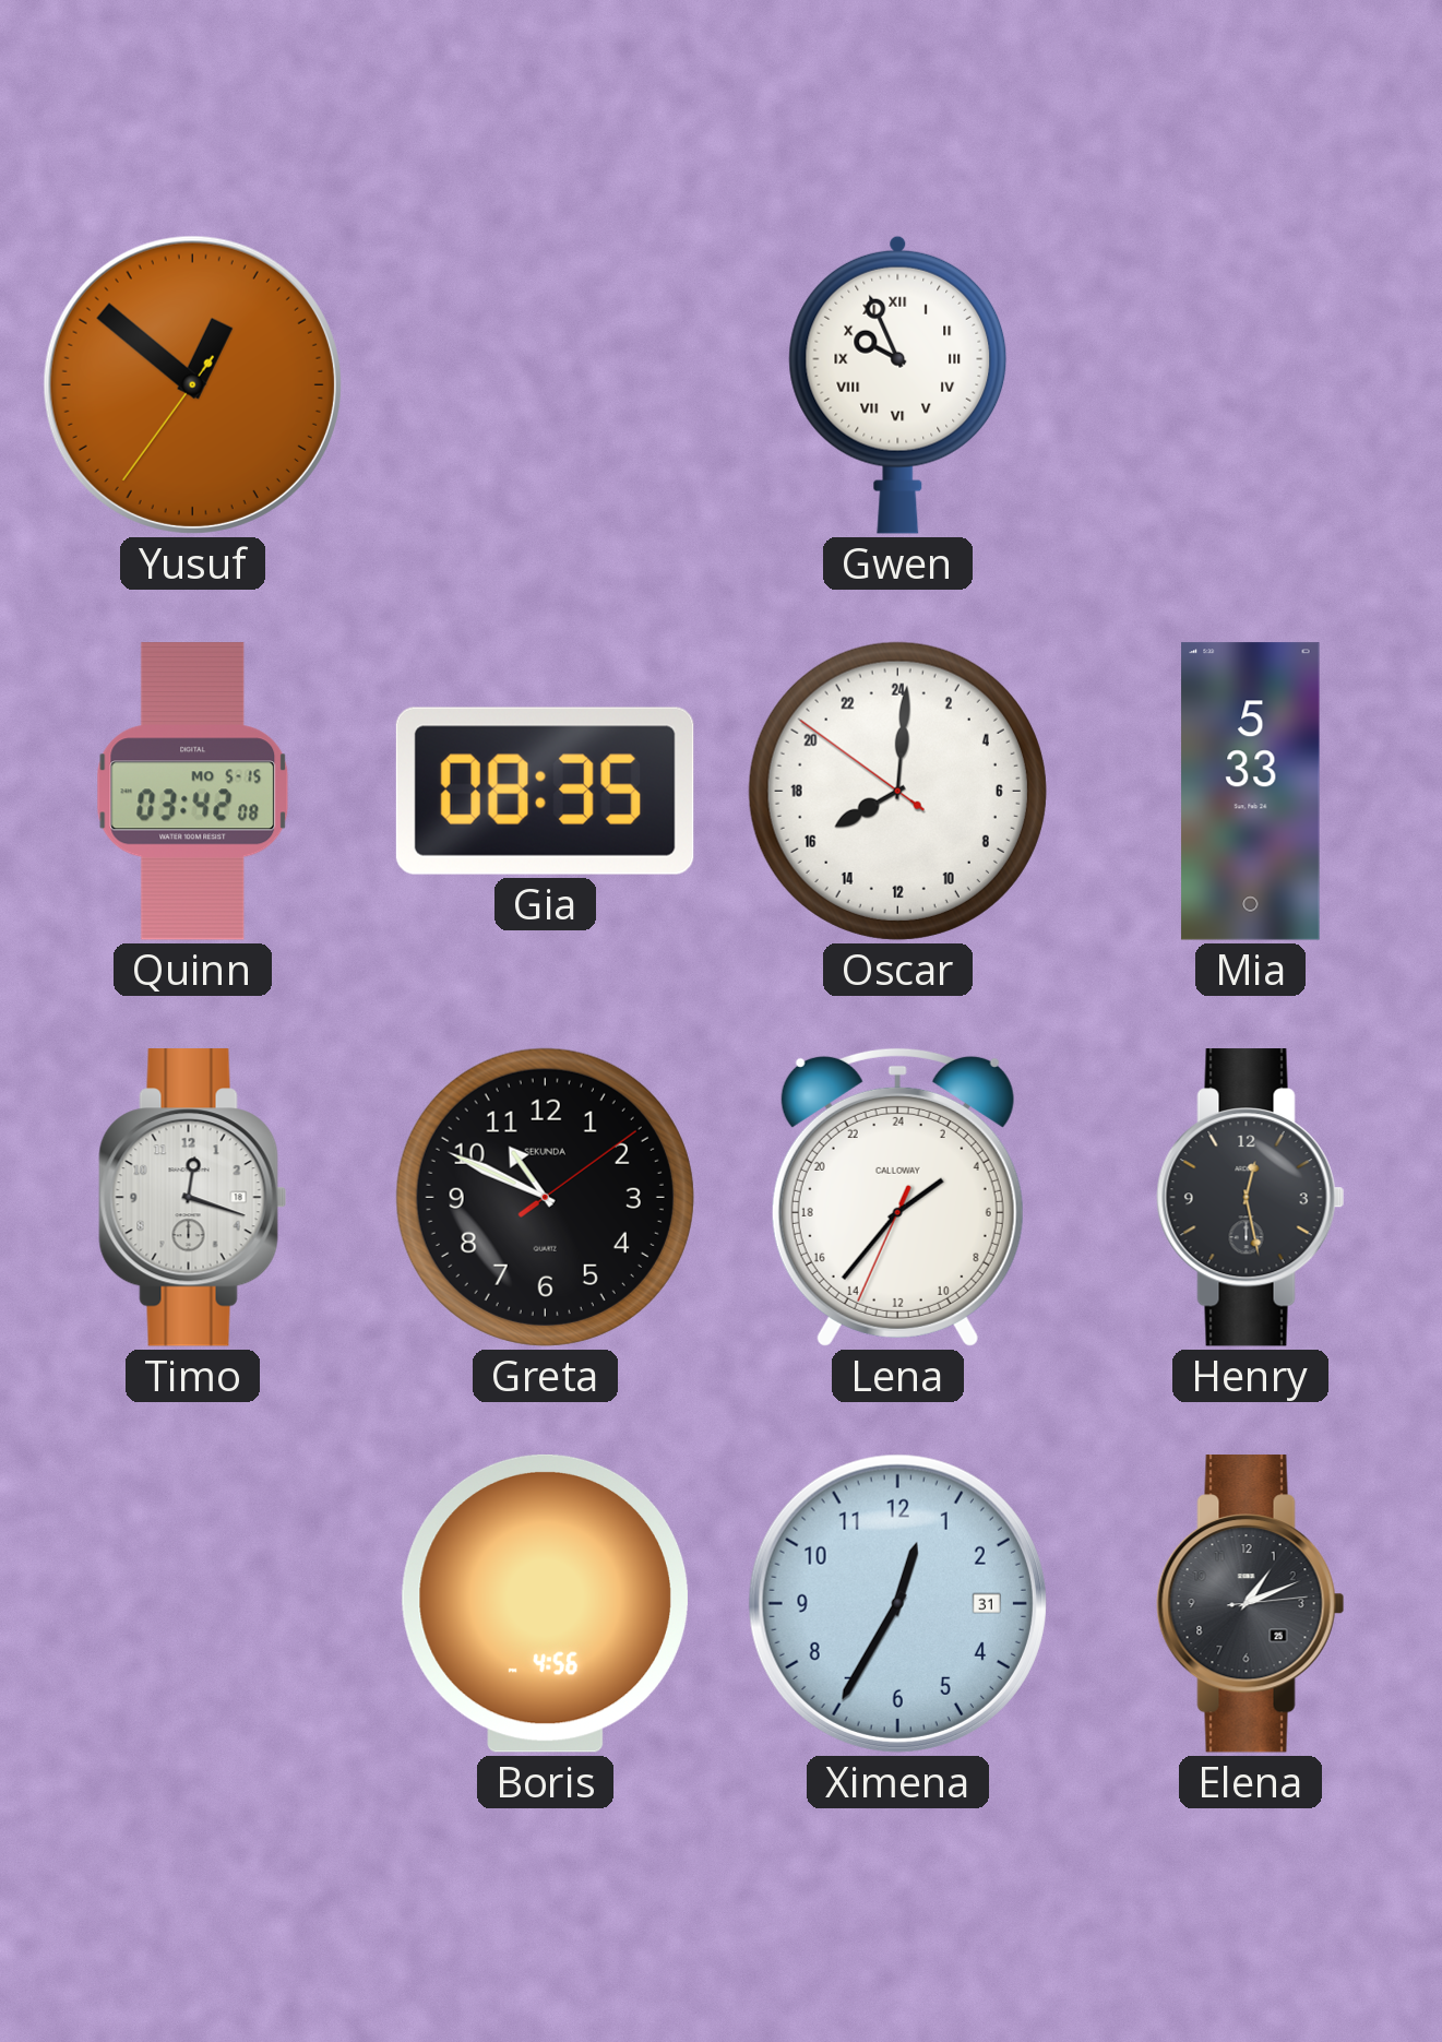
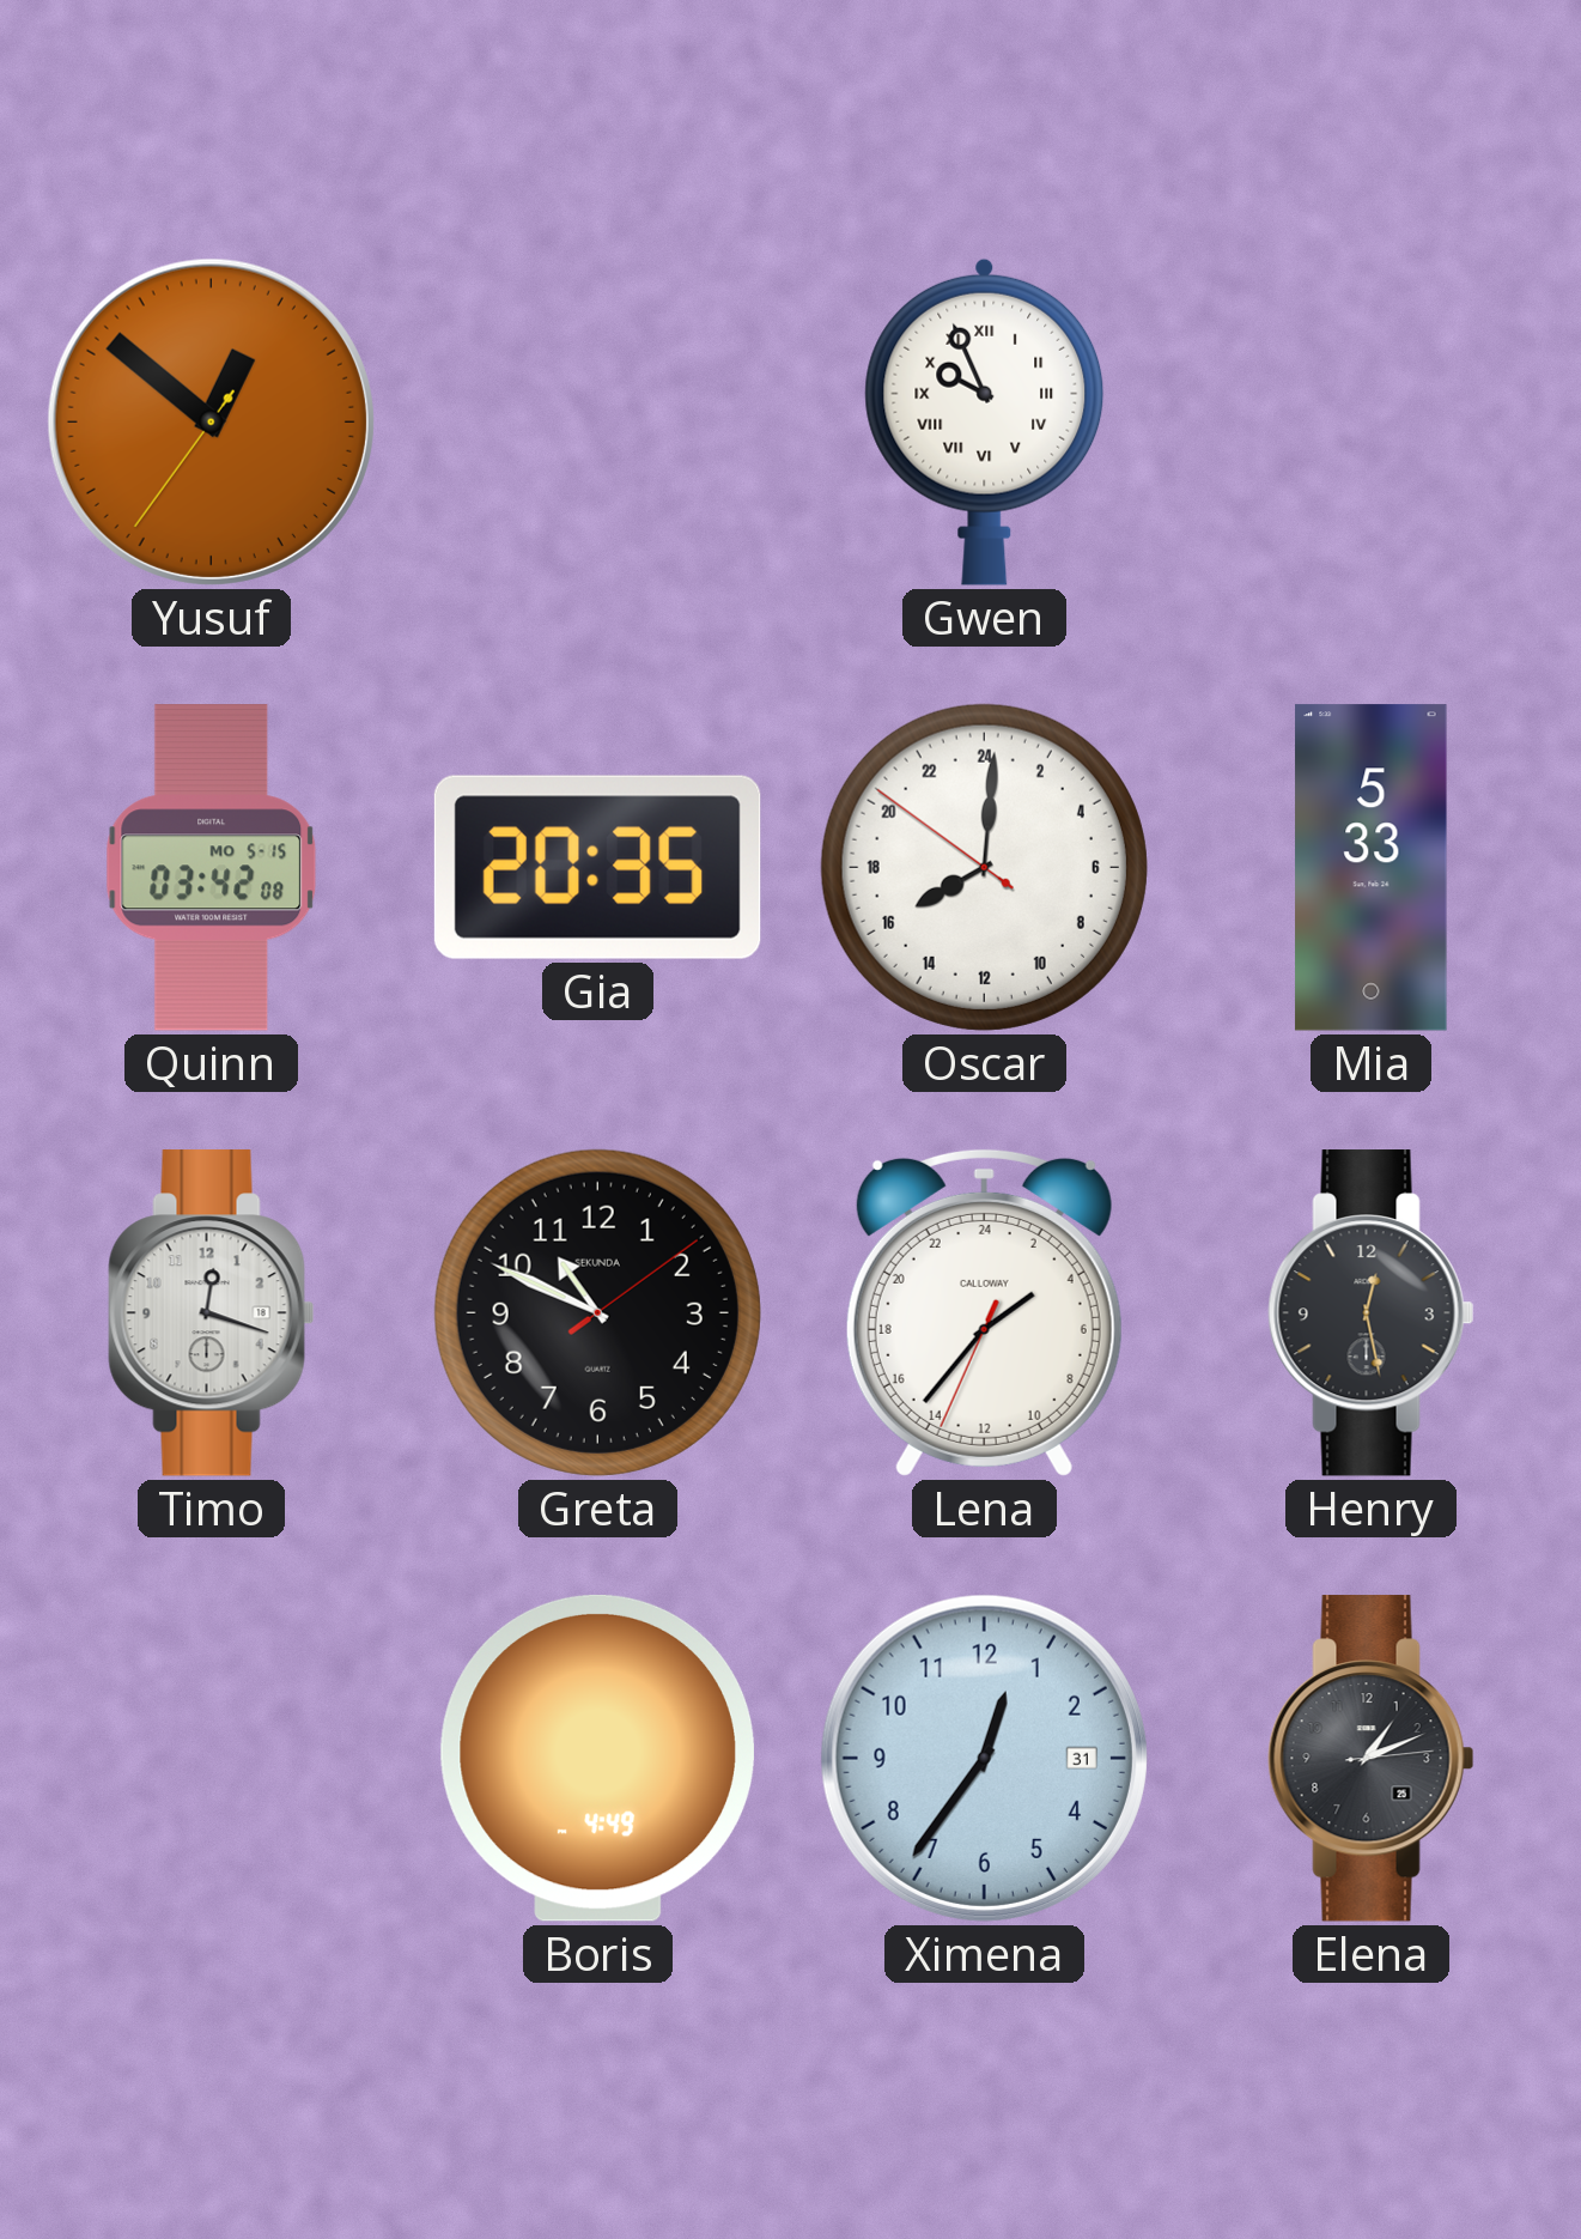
Gia: 08:35 -> 20:35 (597, 867)
Boris: 4:56 -> 4:49 (597, 1758)
Ximena: 12:35 -> 12:36 (984, 1758)
